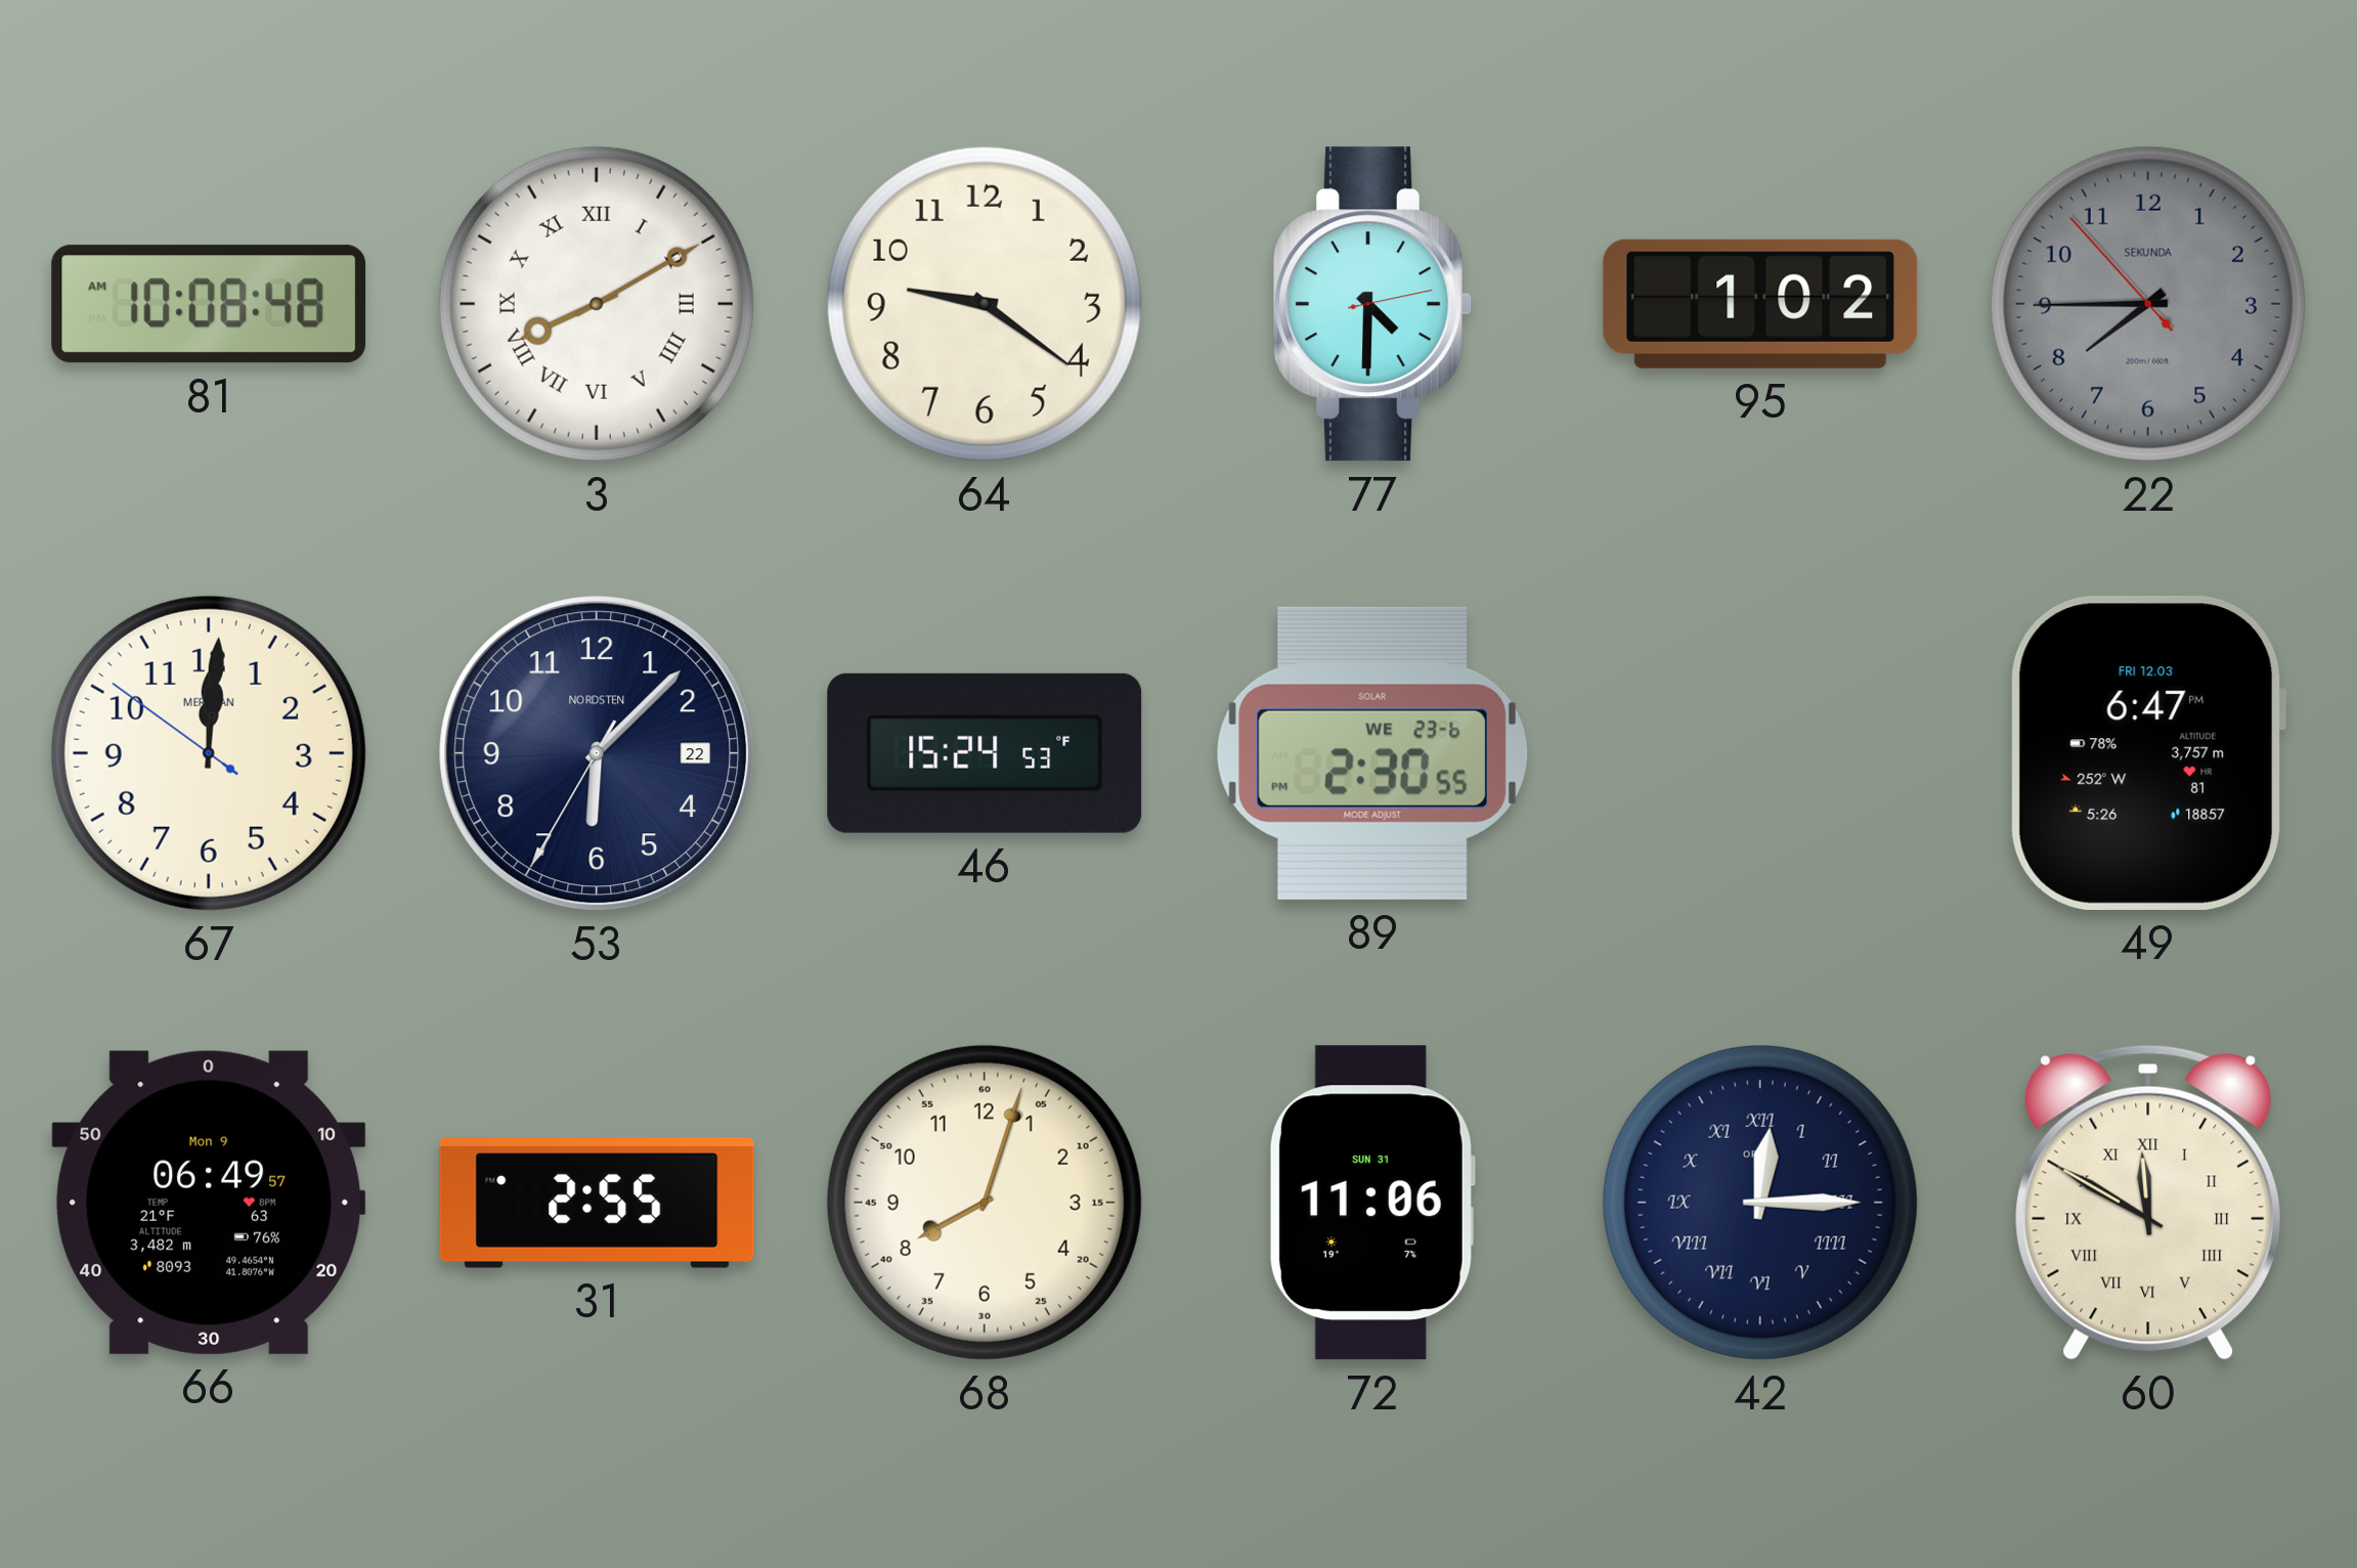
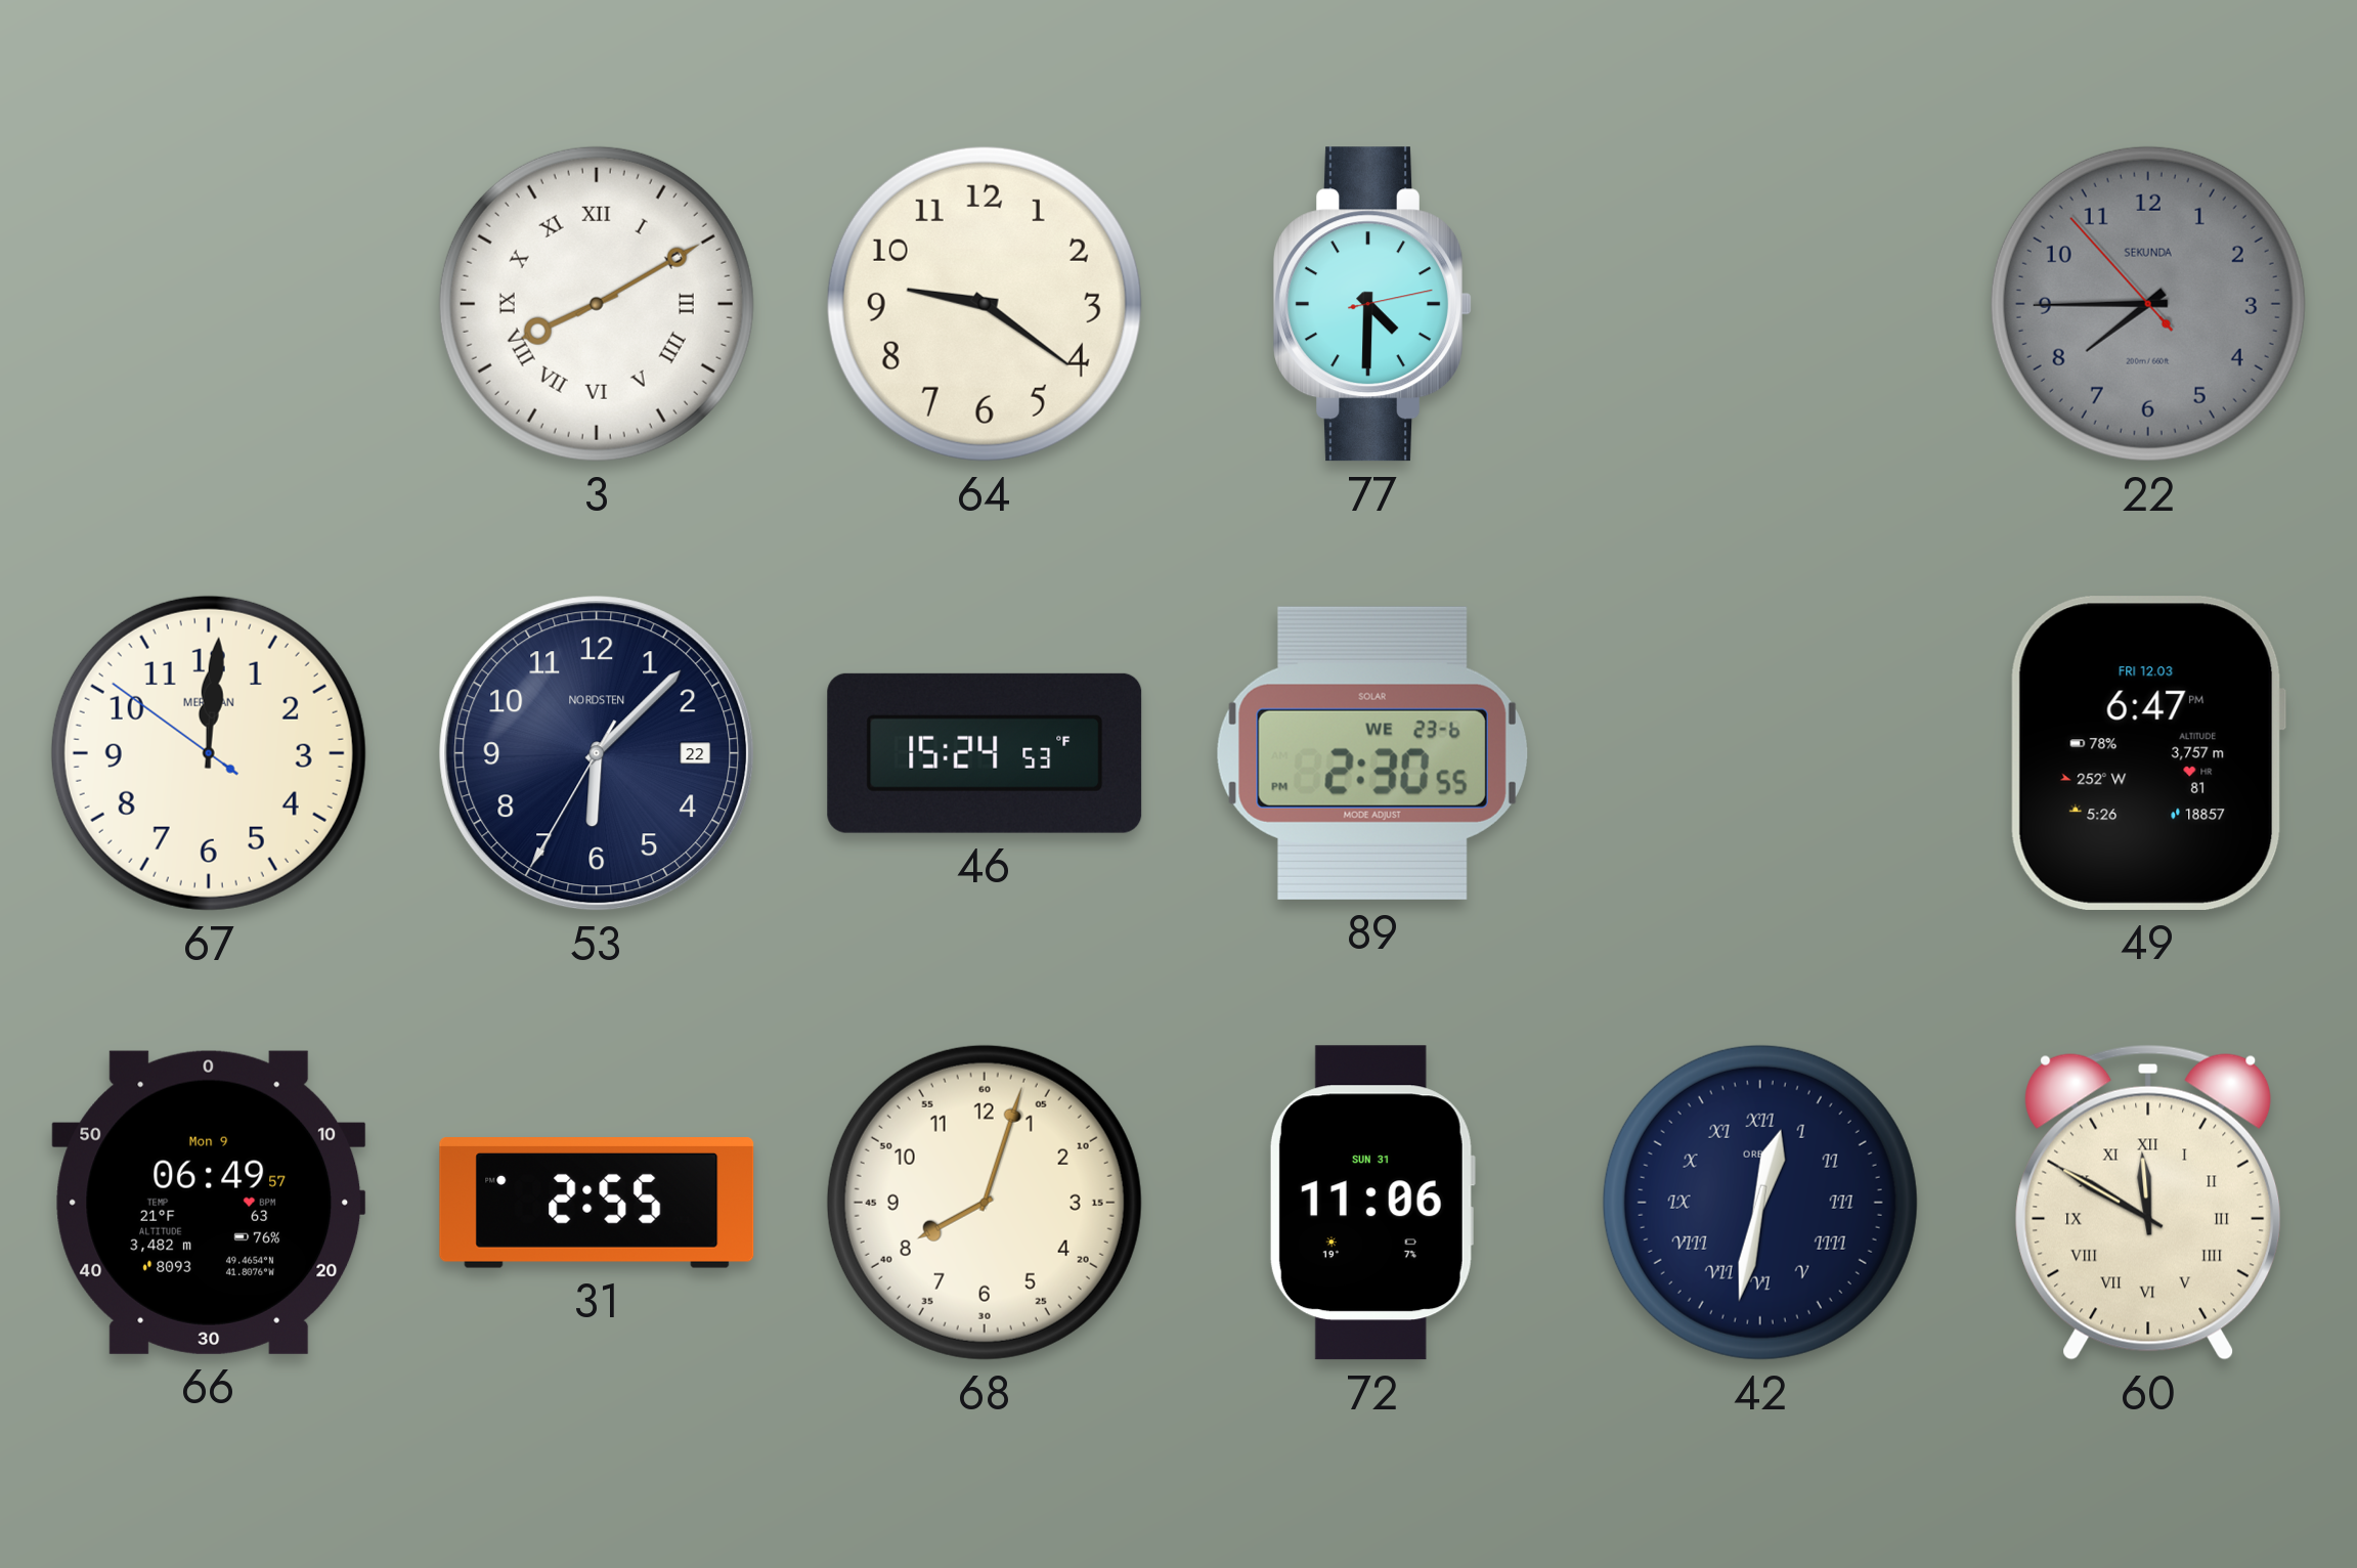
81: 10:08 -> none (209, 304)
95: 1:02 -> none (1760, 304)
42: 12:15 -> 12:32 (1760, 1203)
